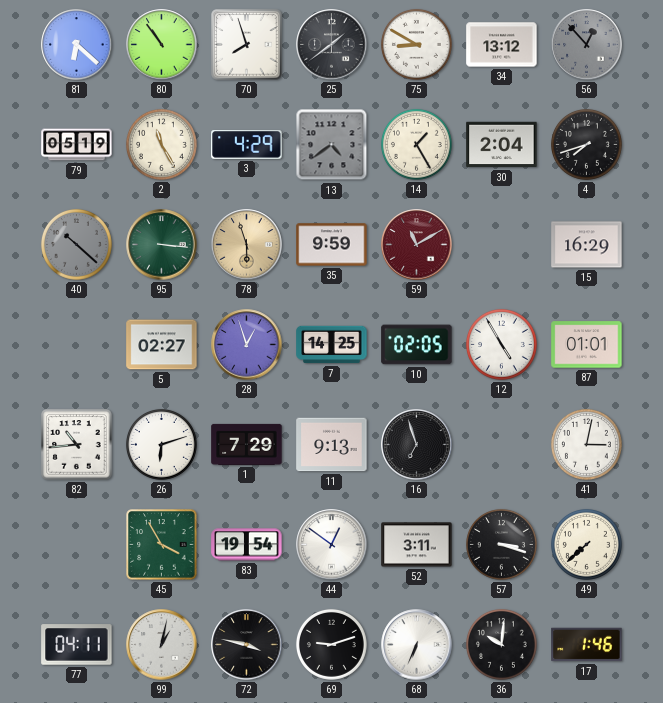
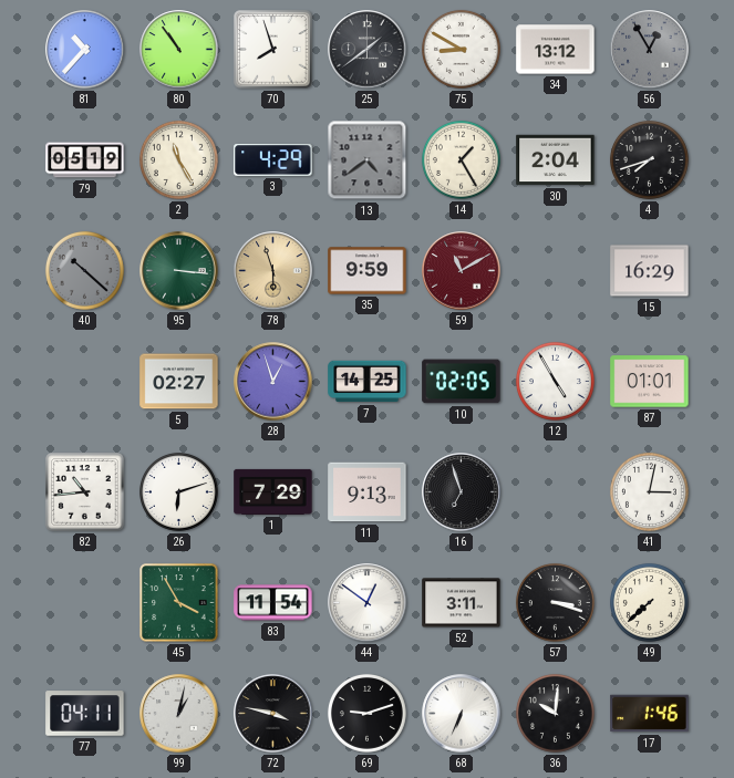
81: 6:22 -> 10:37 (85, 50)
56: 12:53 -> 12:55 (650, 50)
83: 19:54 -> 11:54 (273, 603)
